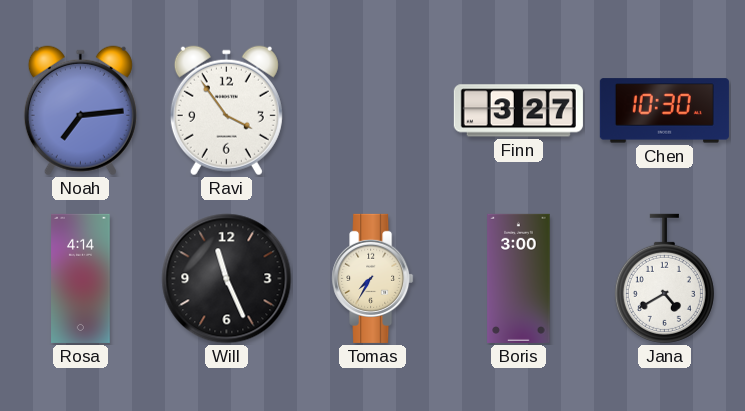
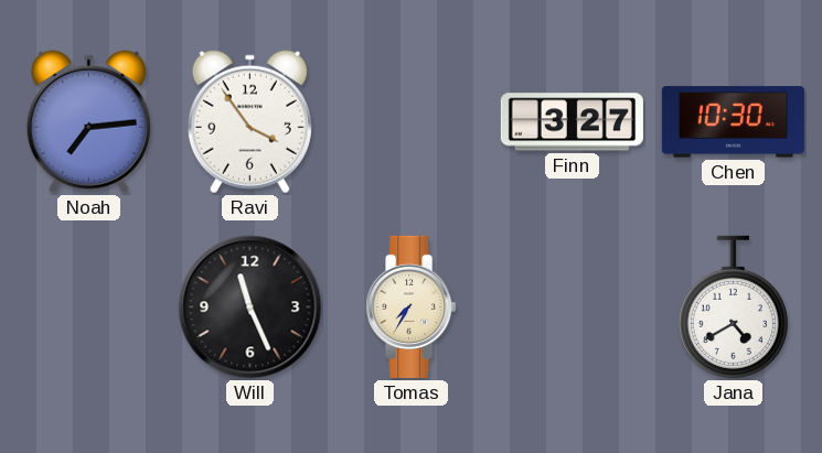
Rosa: 4:14 -> none (81, 278)
Boris: 3:00 -> none (519, 278)
